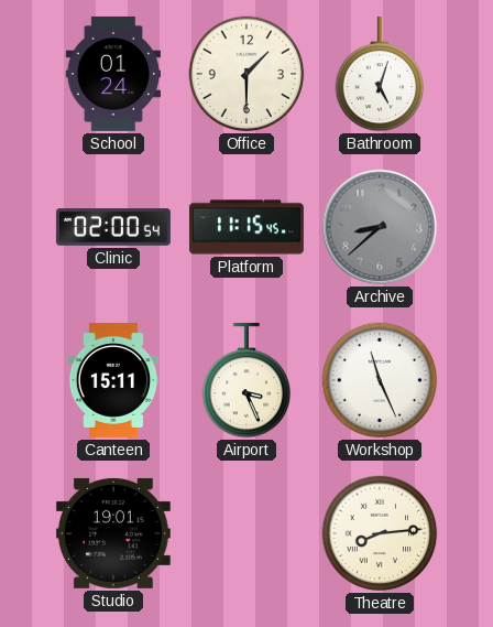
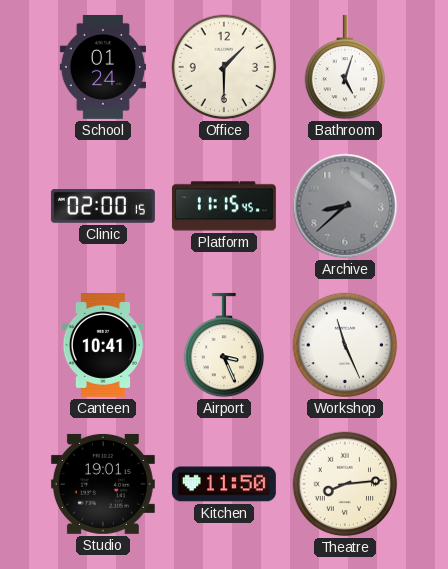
Clinic: 02:00:54 -> 02:00:15 (103, 206)
Canteen: 15:11 -> 10:41 (103, 345)
Kitchen: none -> 11:50 (224, 484)
